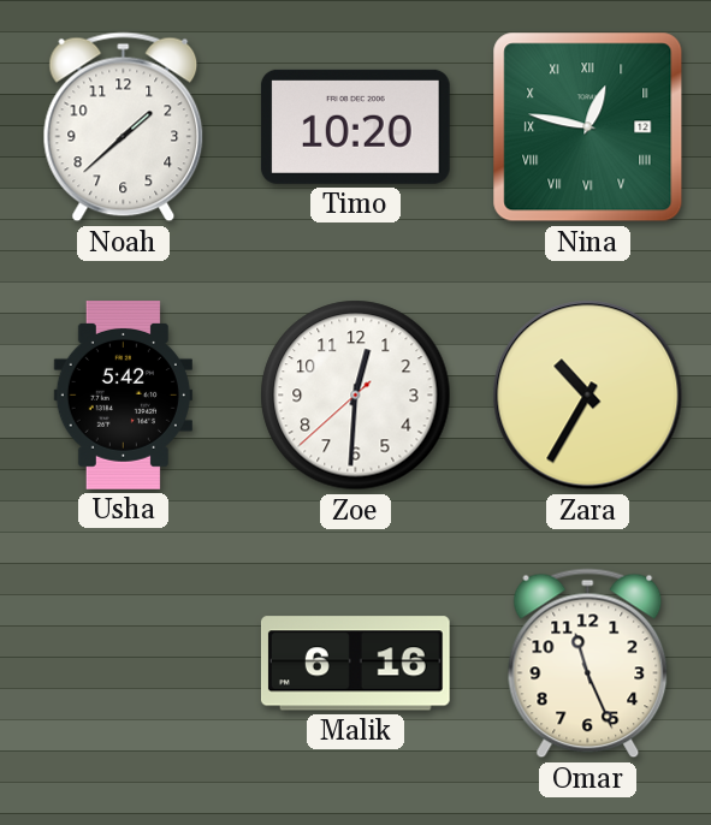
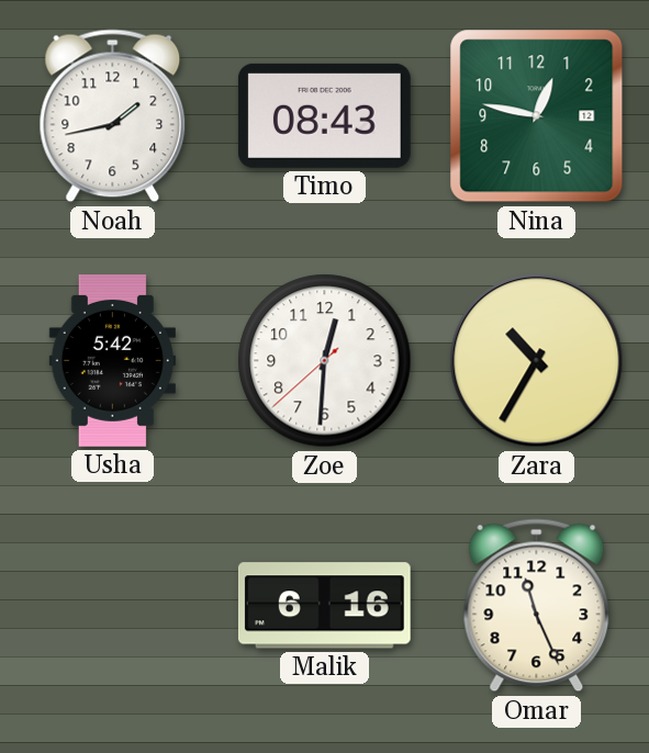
Noah: 1:38 -> 1:43 (113, 116)
Timo: 10:20 -> 08:43 (324, 115)
Nina numerals: Roman -> Arabic (537, 116)
